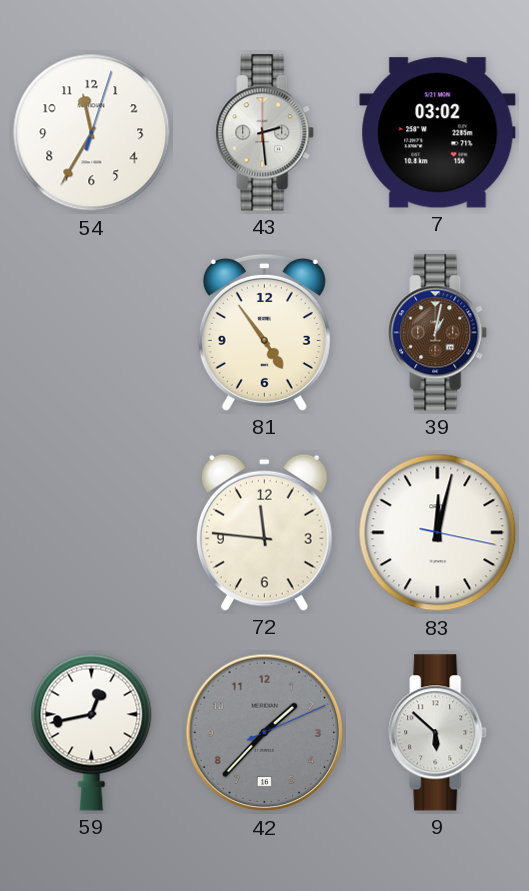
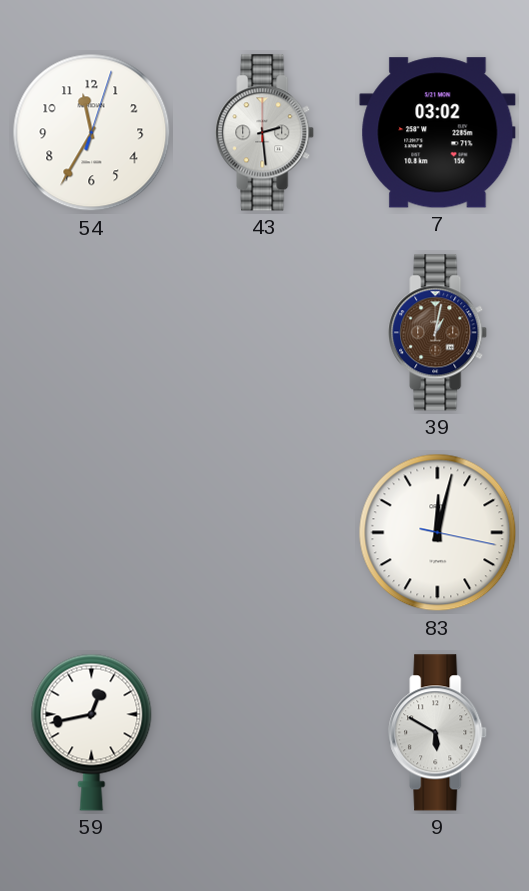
81: 4:54 -> none (264, 332)
72: 11:46 -> none (264, 532)
42: 1:37 -> none (265, 733)
9: 5:52 -> 5:50 (438, 733)
